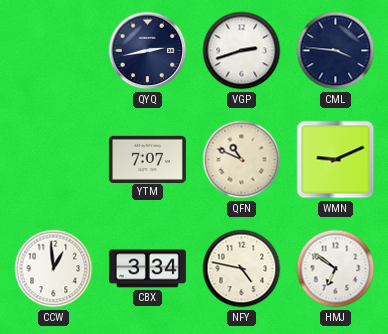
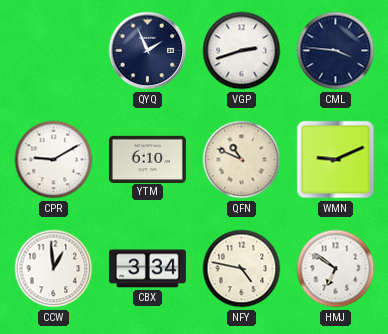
QYQ: 2:43 -> 1:56 (148, 51)
CPR: none -> 9:10 (54, 160)
YTM: 7:07 -> 6:10 (147, 159)
